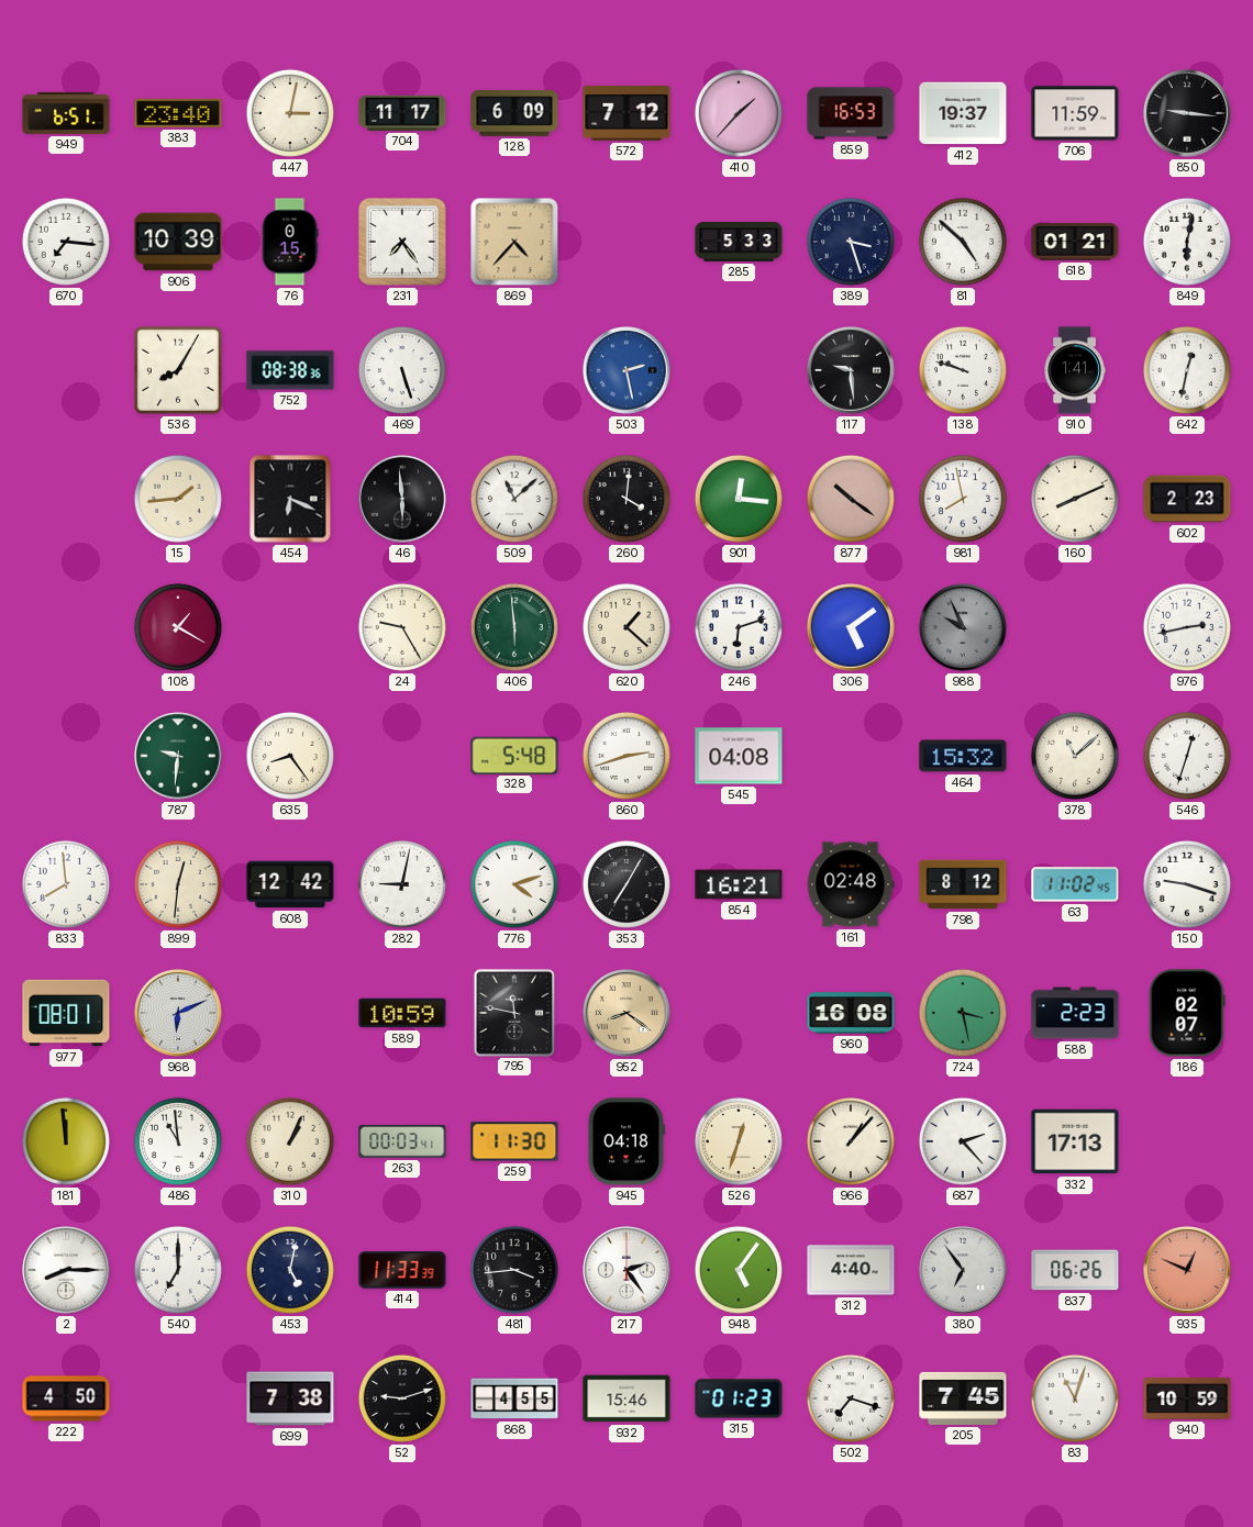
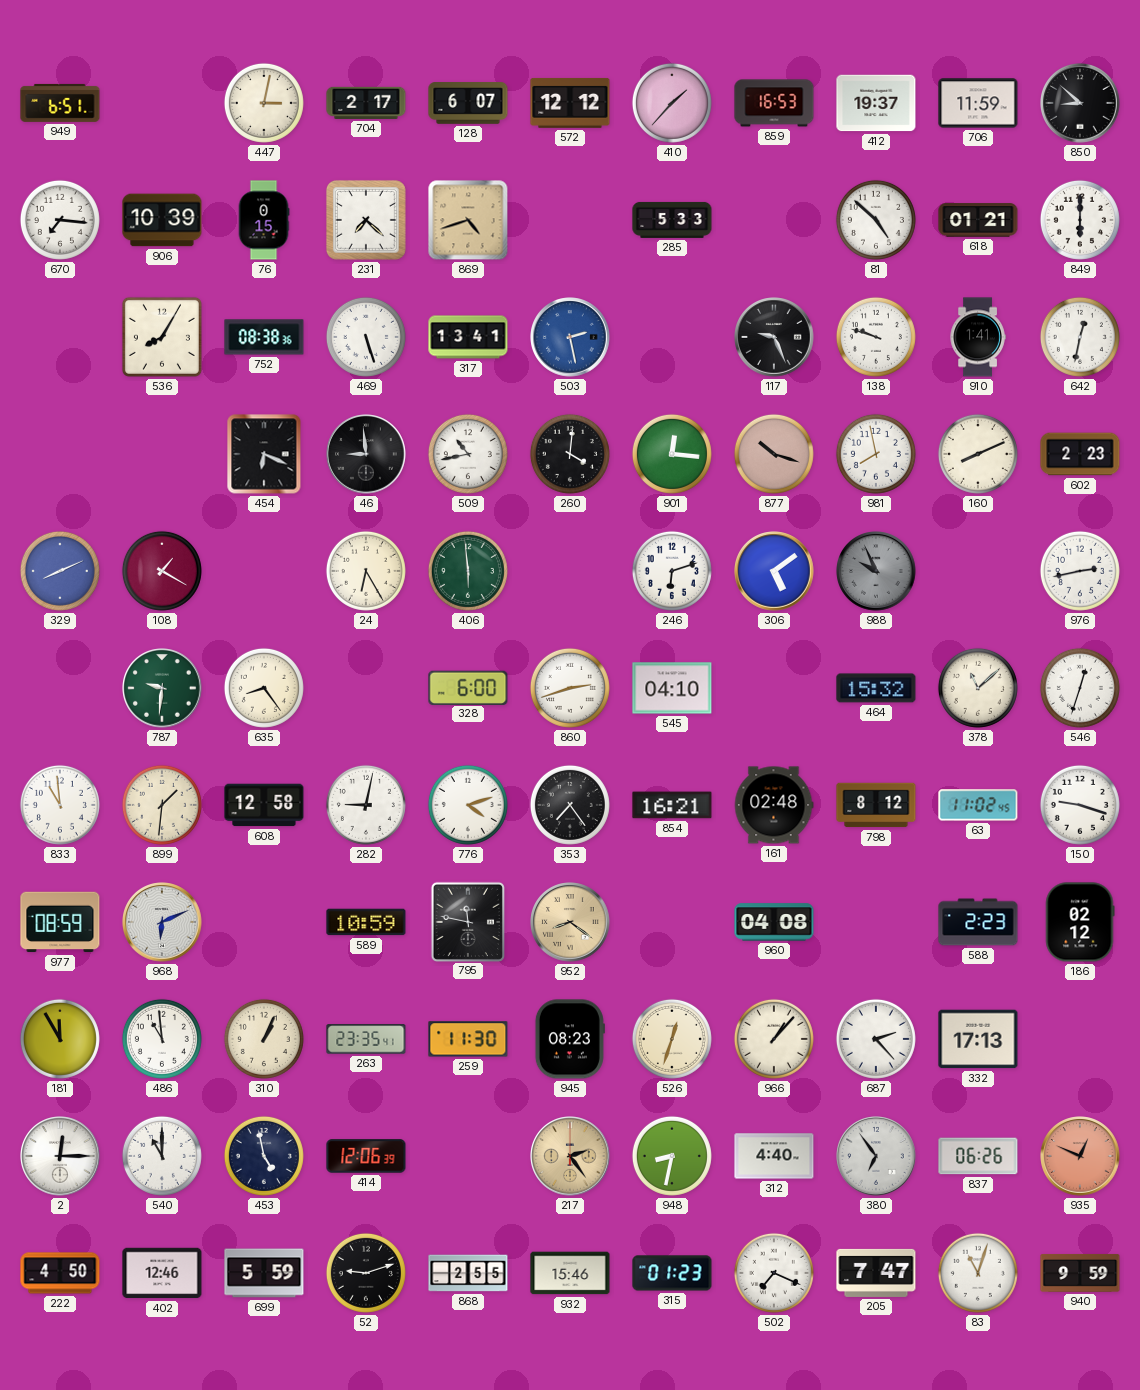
383: 23:40 -> none (178, 113)
704: 11:17 -> 2:17 (366, 103)
128: 6:09 -> 6:07 (468, 103)
572: 7:12 -> 12:12 (570, 103)
850: 9:16 -> 8:52 (1080, 103)
231: 7:24 -> 7:22 (366, 220)
869: 4:37 -> 4:42 (468, 220)
389: 3:27 -> none (851, 242)
849: 6:02 -> 6:00 (1080, 220)
317: none -> 13:41 (468, 337)
117: 9:29 -> 9:26 (774, 337)
15: 1:44 -> none (178, 499)
46: 5:59 -> 8:59 (366, 454)
509: 11:08 -> 10:43 (468, 454)
877: 10:21 -> 10:18 (774, 454)
329: none -> 8:11 (60, 571)
24: 9:25 -> 6:25 (366, 571)
620: 1:22 -> none (626, 627)
328: 5:48 -> 6:00 (468, 687)
545: 04:08 -> 04:10 (672, 688)
833: 7:59 -> 10:59 (60, 805)
899: 12:31 -> 1:31 (162, 805)
608: 12:42 -> 12:58 (264, 805)
353: 7:05 -> 7:24 (570, 805)
977: 08:01 -> 08:59 (60, 922)
960: 16:08 -> 04:08 (774, 922)
724: 3:28 -> none (963, 1013)
186: 02:07 -> 02:12 (1080, 922)
181: 11:59 -> 11:55 (60, 1039)
263: 00:03 -> 23:35 (366, 1039)
945: 04:18 -> 08:23 (570, 1039)
2: 8:15 -> 12:15 (60, 1156)
540: 7:00 -> 11:00 (162, 1156)
453: 5:02 -> 4:58 (264, 1156)
414: 11:33 -> 12:06 (366, 1156)
481: 3:44 -> none (514, 1270)
217 dial: white -> champagne (570, 1156)
948: 5:06 -> 8:32 (672, 1156)
402: none -> 12:46 (162, 1273)
699: 7:38 -> 5:59 (264, 1273)
868: 4:55 -> 2:55 (468, 1273)
502: 7:18 -> 7:19 (774, 1273)
205: 7:45 -> 7:47 (876, 1273)
940: 10:59 -> 9:59 (1080, 1273)
